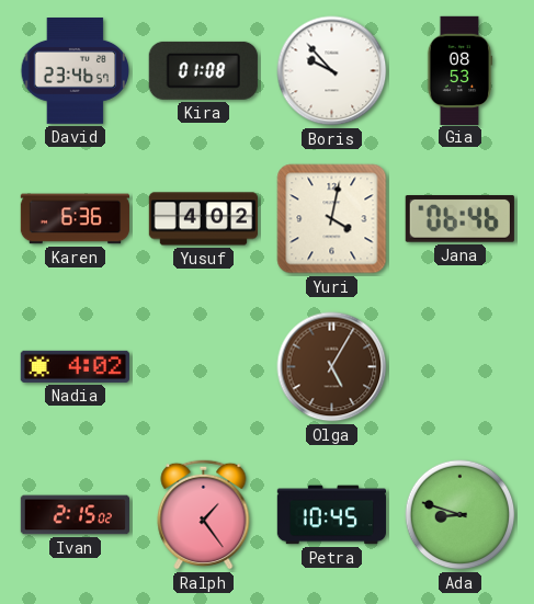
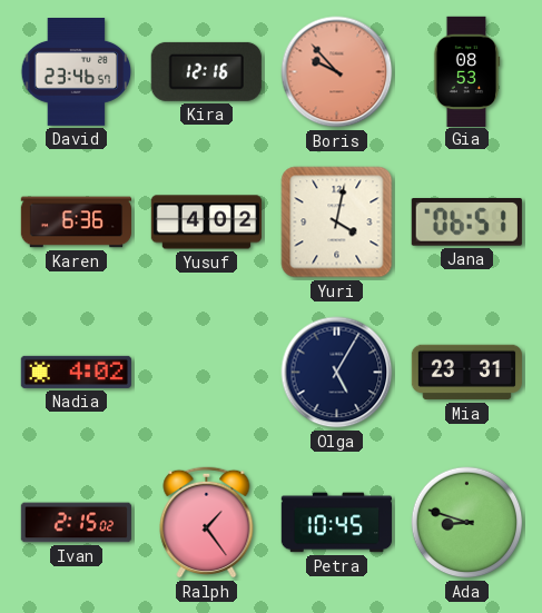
Kira: 01:08 -> 12:16 (206, 71)
Boris dial: white -> salmon (337, 72)
Jana: 06:46 -> 06:51 (466, 223)
Olga dial: brown -> navy (337, 373)
Mia: none -> 23:31 (466, 373)
